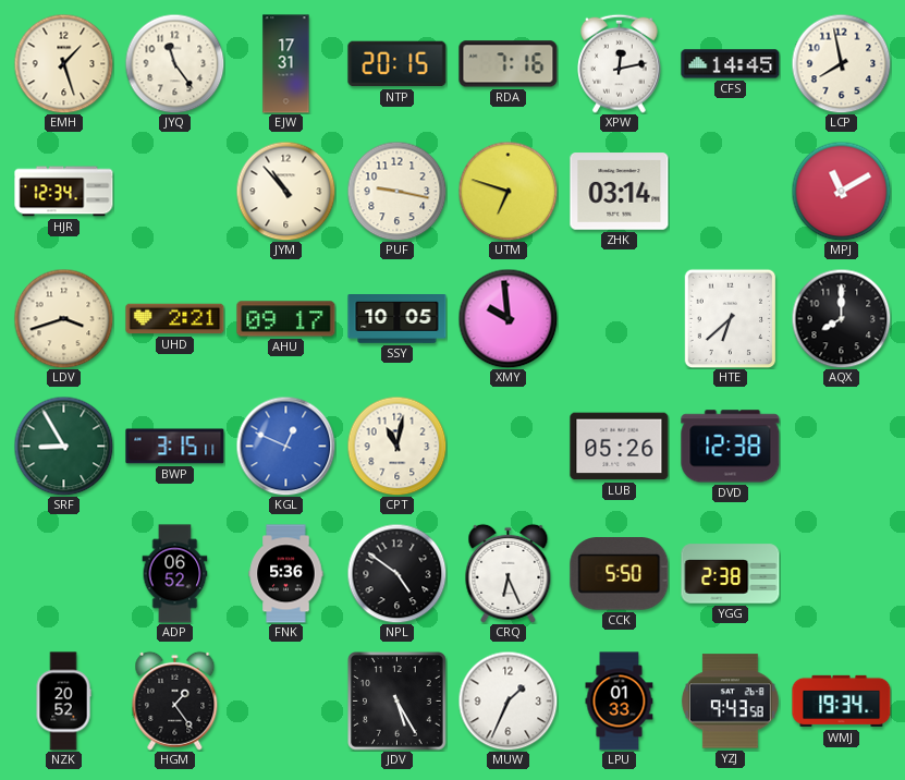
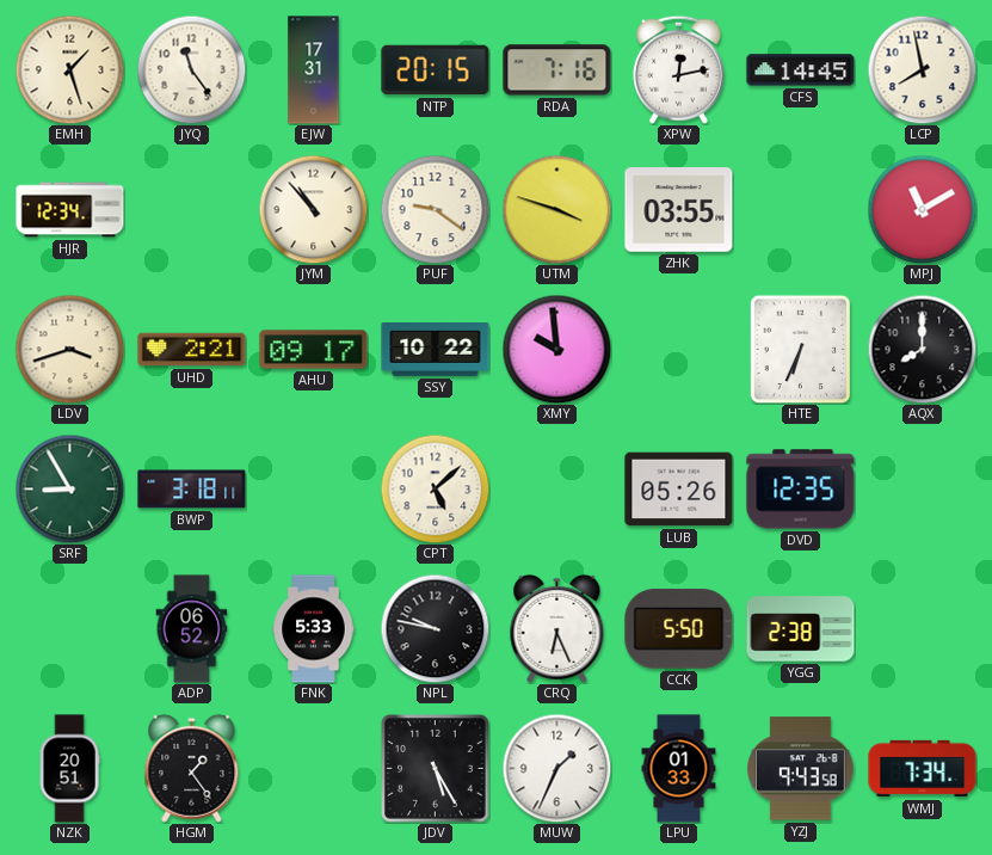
PUF: 9:17 -> 9:21 (435, 209)
UTM: 6:48 -> 3:48 (556, 209)
ZHK: 03:14 -> 03:55 (679, 210)
SSY: 10:05 -> 10:22 (436, 350)
HTE: 6:38 -> 6:34 (801, 349)
BWP: 3:15 -> 3:18 (192, 490)
KGL: 12:49 -> none (285, 446)
CPT: 11:02 -> 5:08 (435, 488)
DVD: 12:38 -> 12:35 (801, 490)
FNK: 5:36 -> 5:33 (314, 629)
NPL: 4:51 -> 9:47 (435, 628)
NZK: 20:52 -> 20:51 (69, 769)
WMJ: 19:34 -> 7:34 (923, 769)
